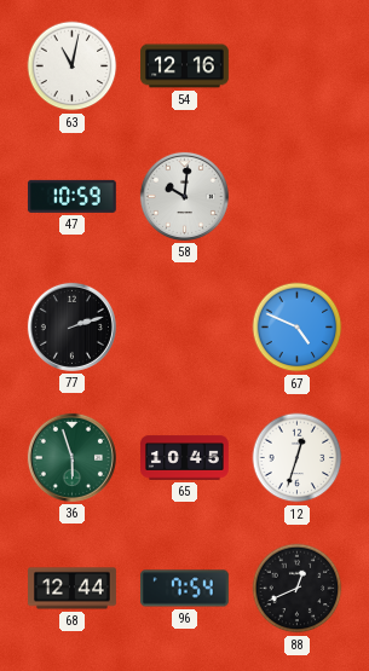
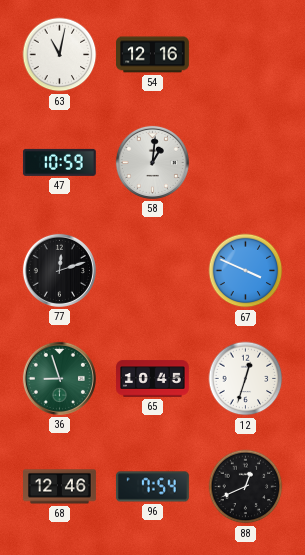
58: 10:01 -> 1:01 (152, 162)
77: 2:12 -> 12:12 (59, 270)
67: 4:49 -> 3:49 (246, 271)
36: 5:57 -> 8:57 (59, 378)
68: 12:44 -> 12:46 (60, 487)
